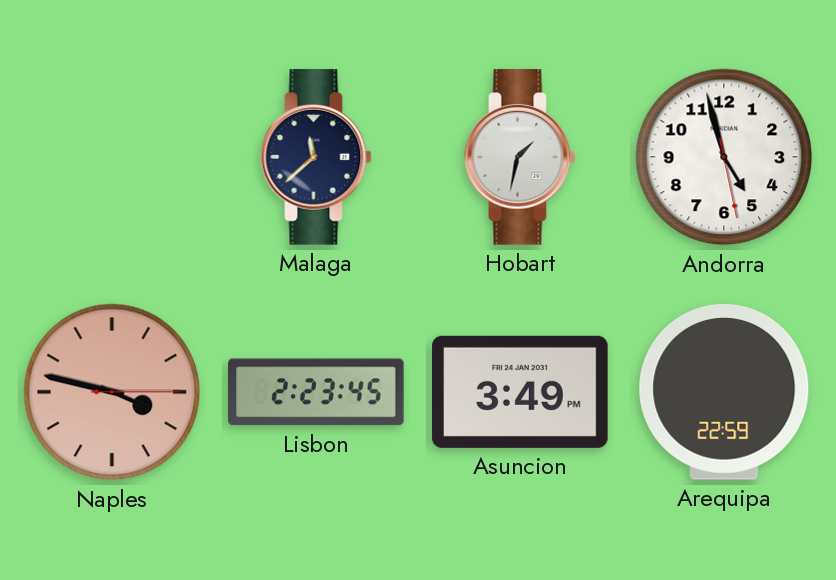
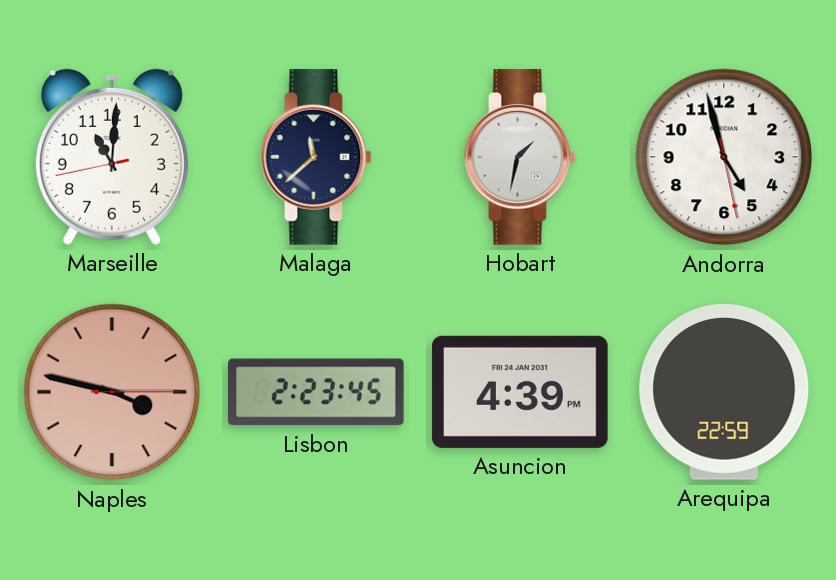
Marseille: none -> 11:00 (112, 157)
Asuncion: 3:49 -> 4:39 (520, 392)
